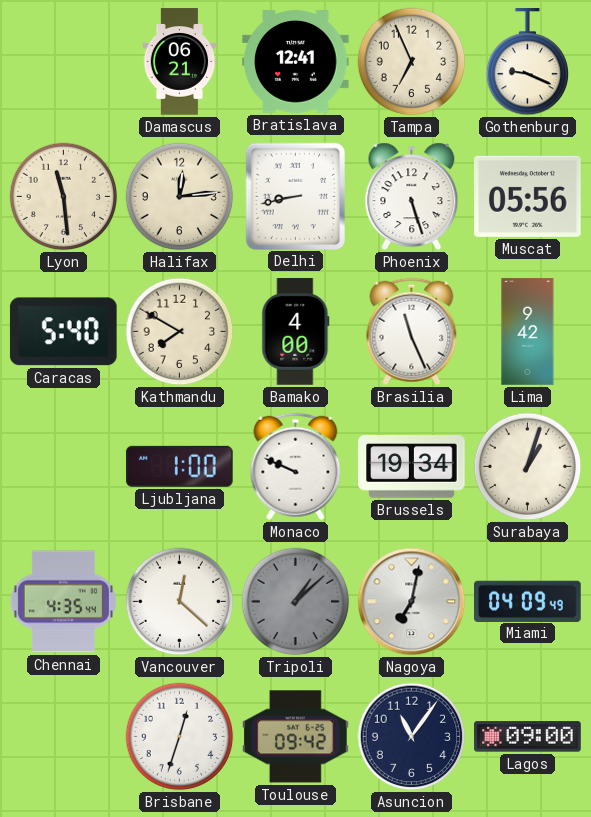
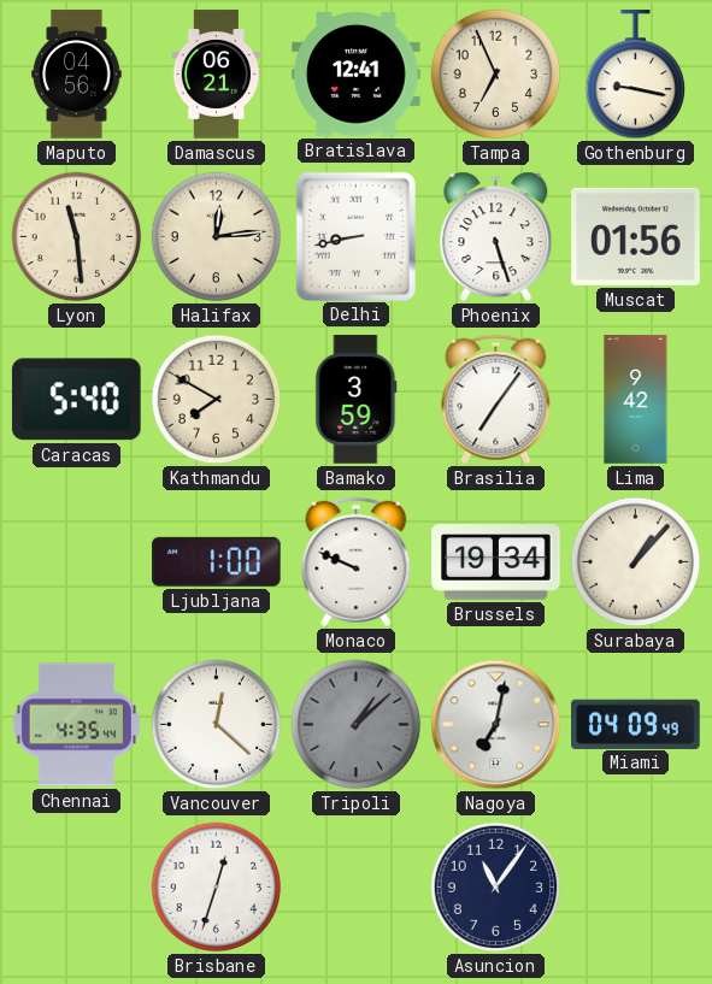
Maputo: none -> 04:56 (77, 75)
Gothenburg: 9:19 -> 9:17 (636, 75)
Muscat: 05:56 -> 01:56 (636, 236)
Bamako: 4:00 -> 3:59 (357, 400)
Brasilia: 11:26 -> 7:06 (496, 400)
Surabaya: 1:03 -> 1:07 (636, 562)
Toulouse: 09:42 -> none (296, 737)
Lagos: 09:00 -> none (528, 737)
